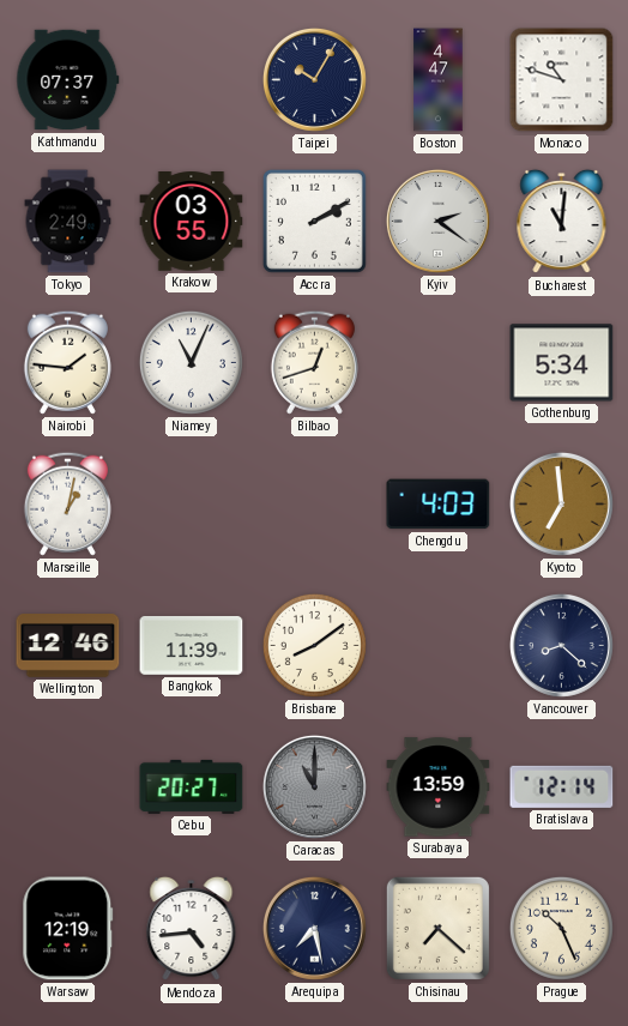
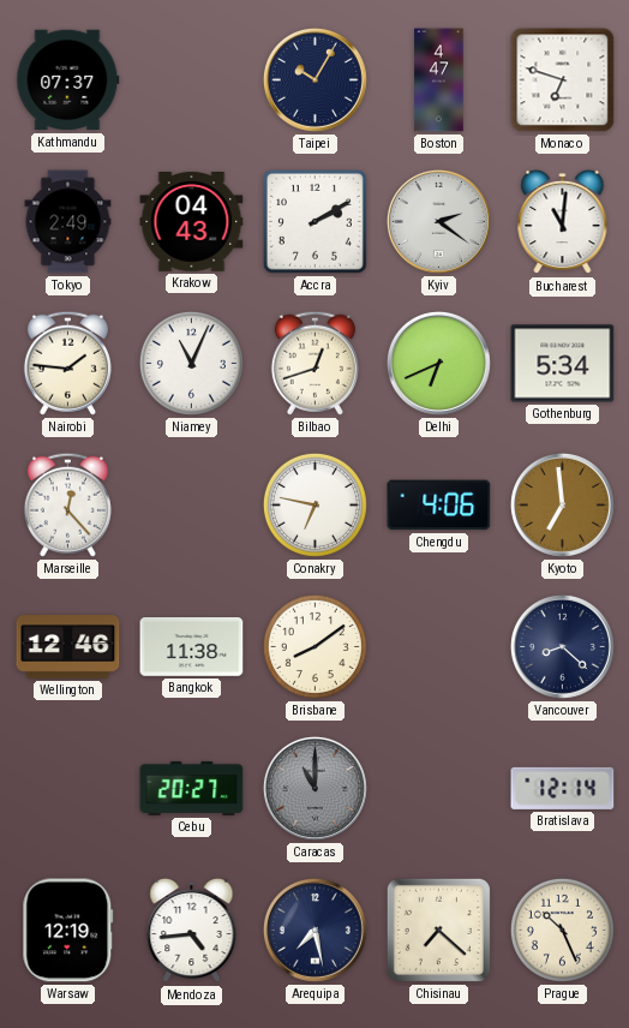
Monaco: 10:48 -> 6:48 (563, 80)
Krakow: 03:55 -> 04:43 (192, 222)
Delhi: none -> 6:41 (438, 363)
Marseille: 1:02 -> 12:23 (67, 504)
Conakry: none -> 6:47 (314, 504)
Chengdu: 4:03 -> 4:06 (439, 506)
Bangkok: 11:39 -> 11:38 (192, 647)
Surabaya: 13:59 -> none (439, 787)
